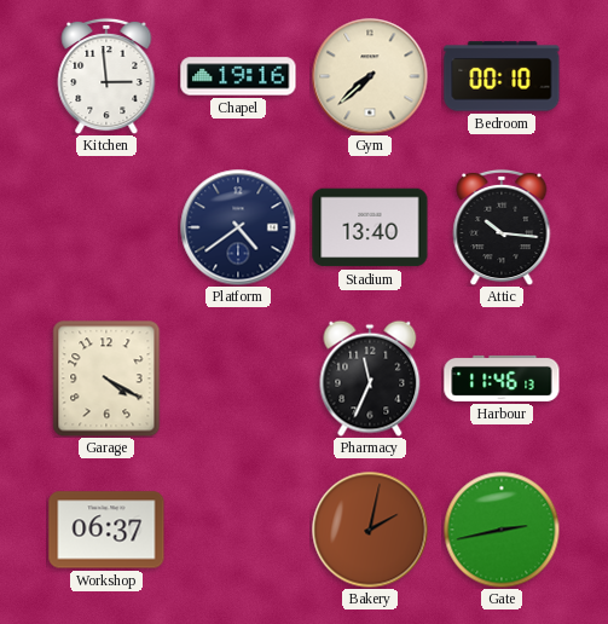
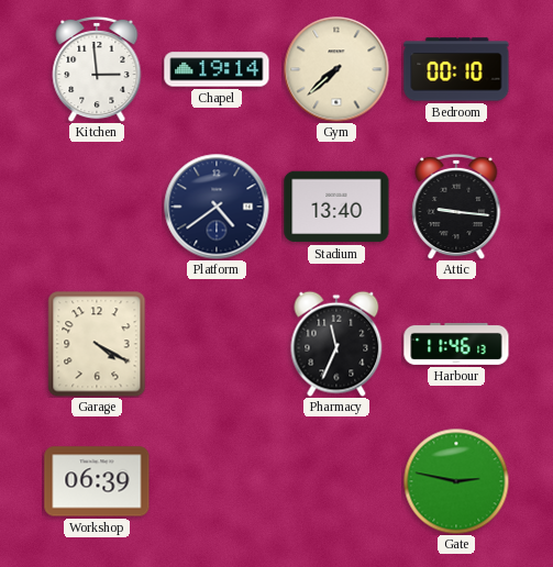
Chapel: 19:16 -> 19:14 (217, 69)
Attic: 10:16 -> 9:16 (456, 207)
Workshop: 06:37 -> 06:39 (97, 481)
Bakery: 2:02 -> none (370, 530)
Gate: 2:43 -> 2:47 (456, 481)
